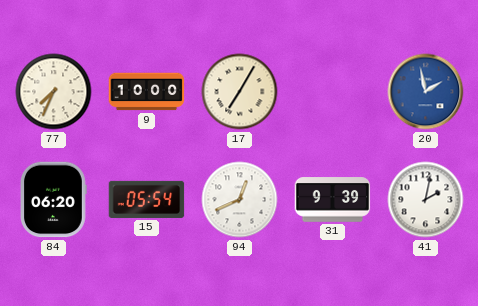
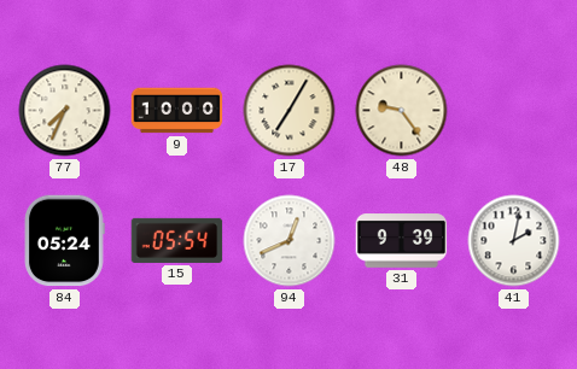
48: none -> 9:24 (402, 111)
20: 1:58 -> none (426, 92)
84: 06:20 -> 05:24 (64, 241)
